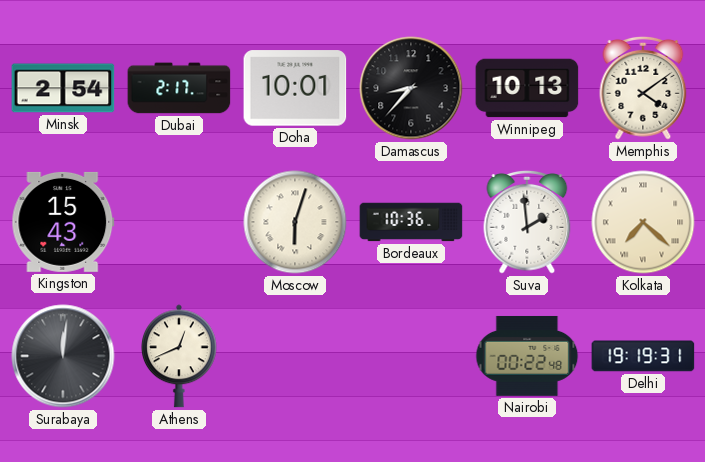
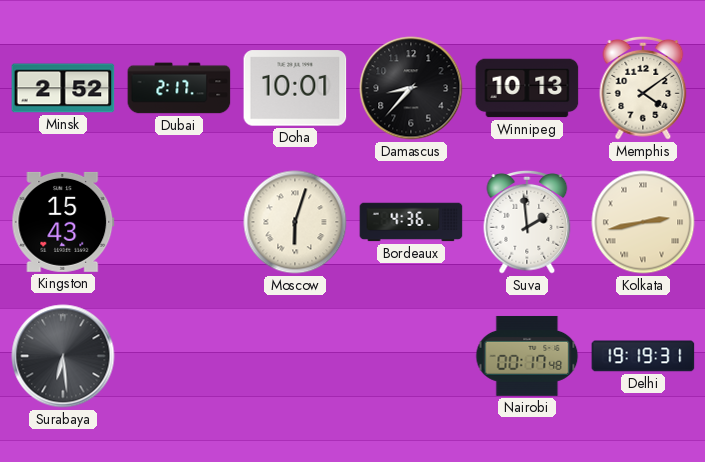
Minsk: 2:54 -> 2:52 (63, 88)
Bordeaux: 10:36 -> 4:36 (411, 222)
Kolkata: 7:22 -> 2:43 (643, 222)
Surabaya: 12:01 -> 6:29 (63, 356)
Athens: 12:41 -> none (180, 356)
Nairobi: 00:22 -> 00:17 (527, 356)
